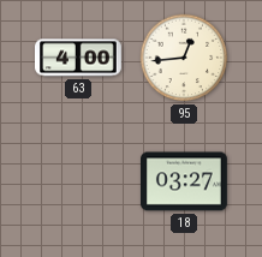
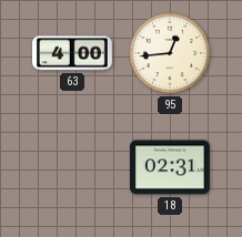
18: 03:27 -> 02:31 (171, 167)
